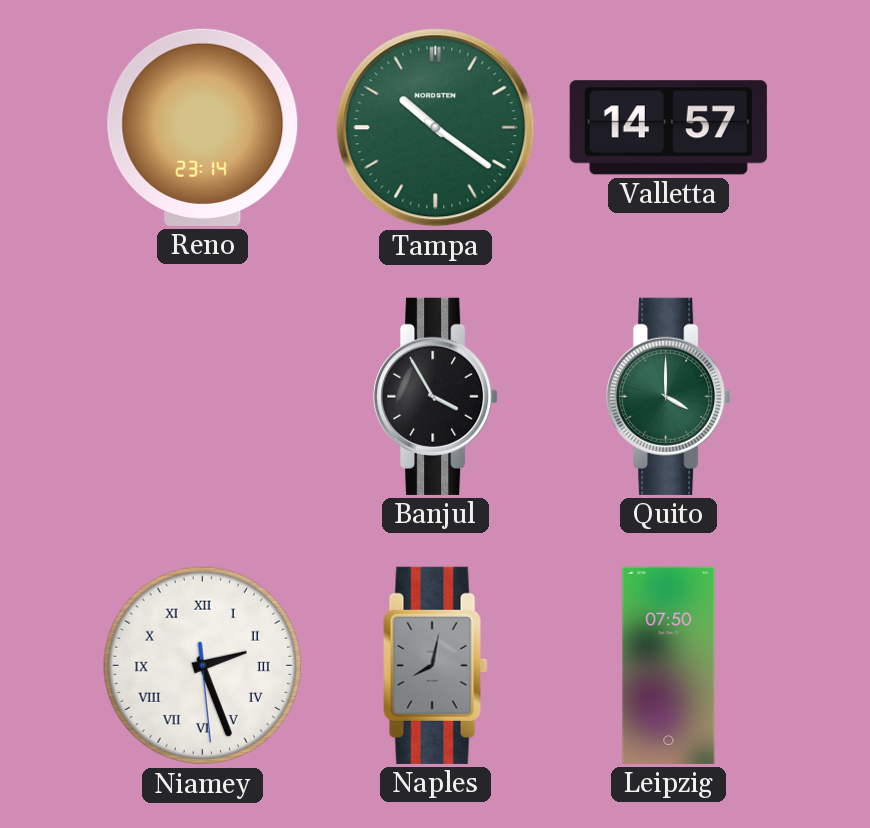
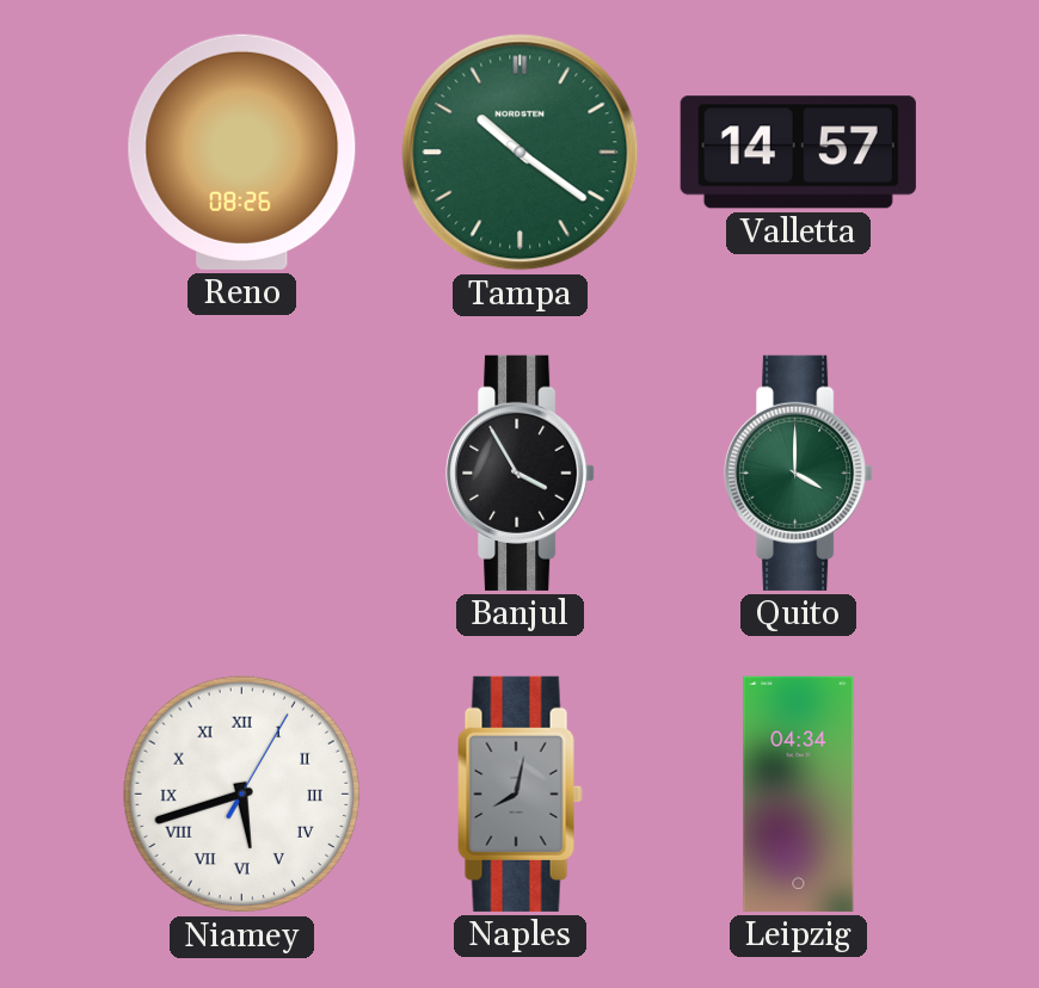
Reno: 23:14 -> 08:26 (242, 152)
Niamey: 2:26 -> 5:42 (242, 795)
Leipzig: 07:50 -> 04:34 (799, 794)
